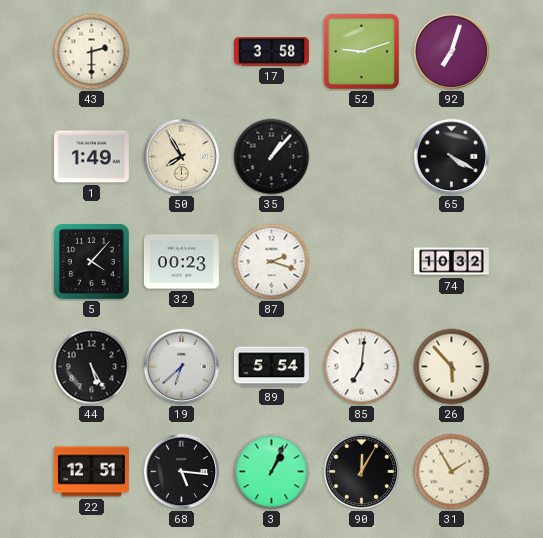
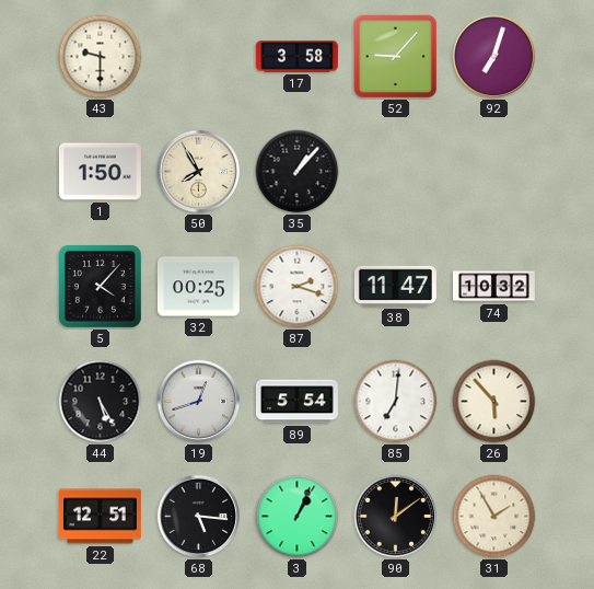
43: 2:30 -> 9:30 (101, 57)
52: 9:12 -> 9:07 (396, 57)
1: 1:49 -> 1:50 (100, 172)
65: 4:20 -> none (452, 157)
32: 00:23 -> 00:25 (198, 287)
38: none -> 11:47 (395, 286)
19: 6:38 -> 12:42 (199, 402)
90: 12:05 -> 12:09 (396, 517)
